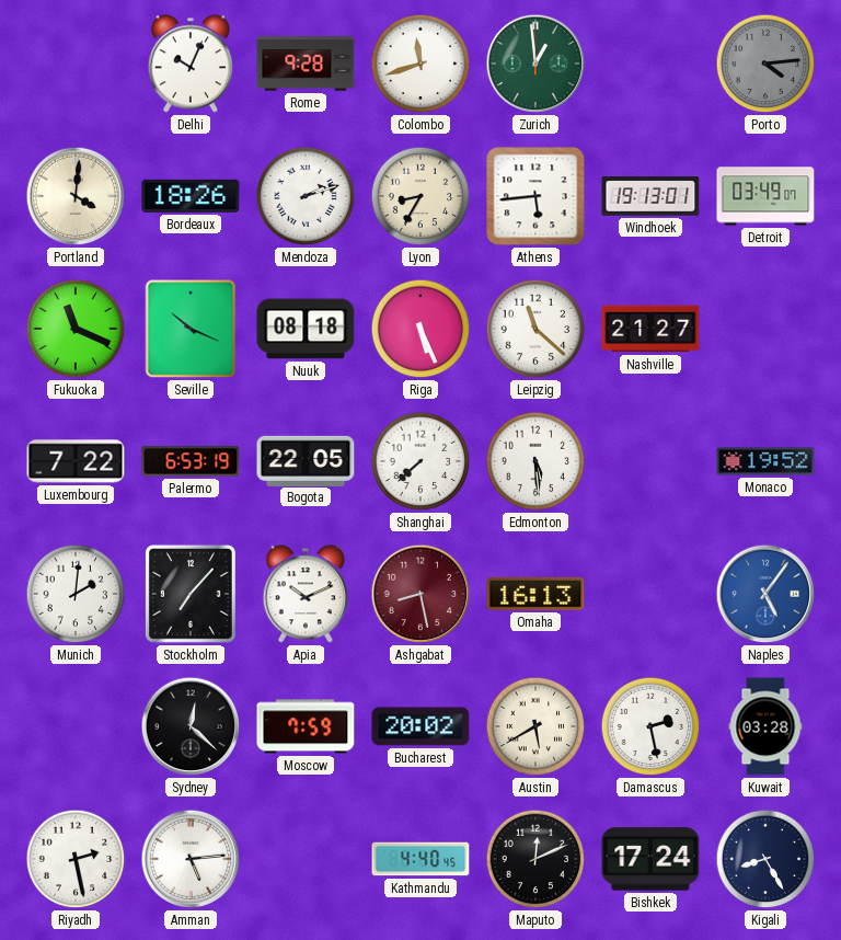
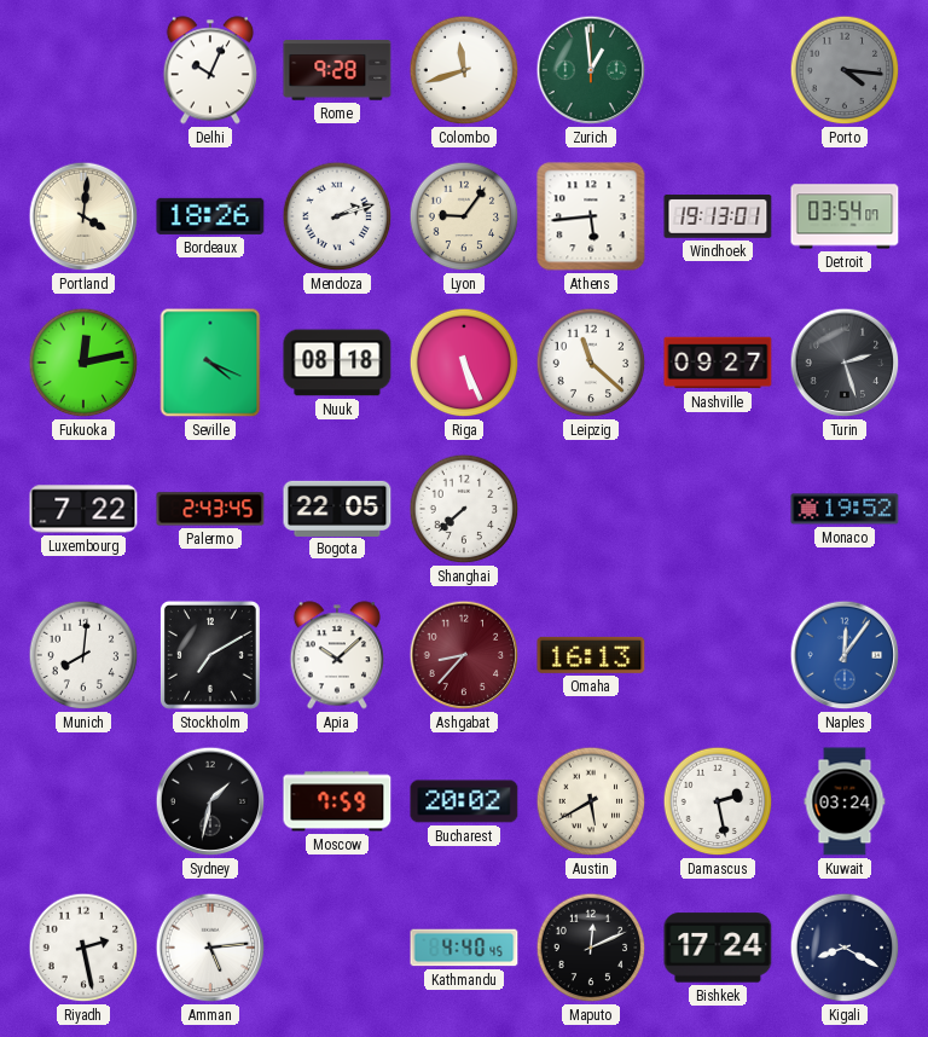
Porto: 4:14 -> 4:16 (845, 70)
Lyon: 8:35 -> 9:06 (464, 216)
Detroit: 03:49 -> 03:54 (845, 216)
Fukuoka: 11:19 -> 12:13 (83, 363)
Seville: 10:19 -> 4:19 (210, 363)
Nashville: 21:27 -> 09:27 (718, 363)
Turin: none -> 2:27 (845, 363)
Palermo: 6:53 -> 2:43 (210, 509)
Edmonton: 5:29 -> none (535, 461)
Munich: 2:01 -> 8:01 (83, 655)
Stockholm: 7:07 -> 7:10 (210, 655)
Apia: 10:11 -> 10:08 (337, 655)
Ashgabat: 8:28 -> 8:37 (464, 655)
Naples: 5:06 -> 12:06 (845, 655)
Sydney: 12:22 -> 1:32 (210, 801)
Kuwait: 03:28 -> 03:24 (845, 801)
Kigali: 8:25 -> 8:20 (845, 948)
